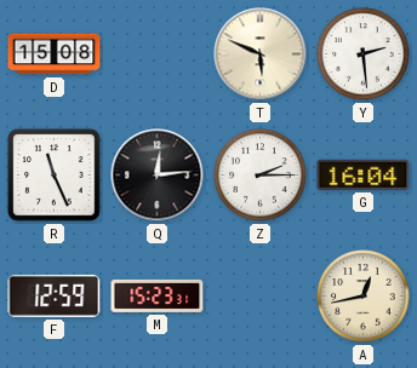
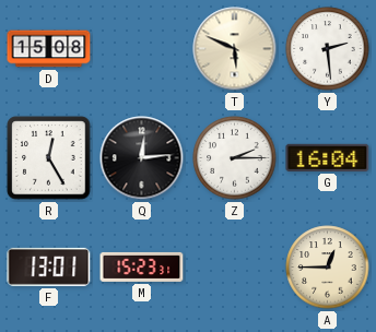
R: 11:26 -> 12:25 (49, 158)
F: 12:59 -> 13:01 (49, 266)
A: 12:43 -> 12:45 (328, 268)
